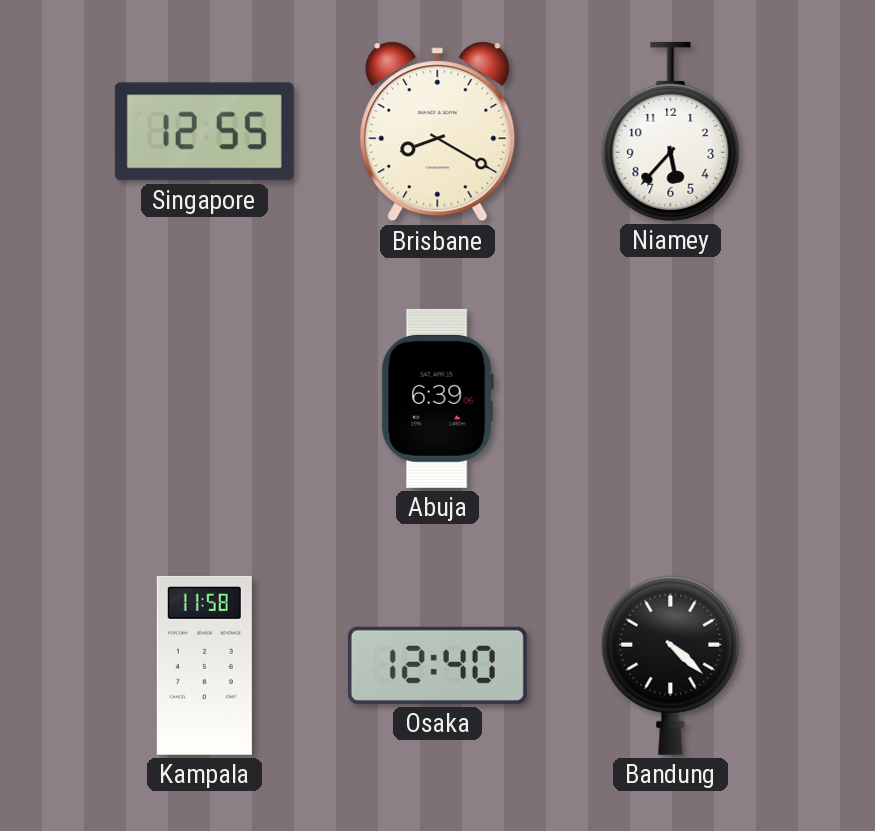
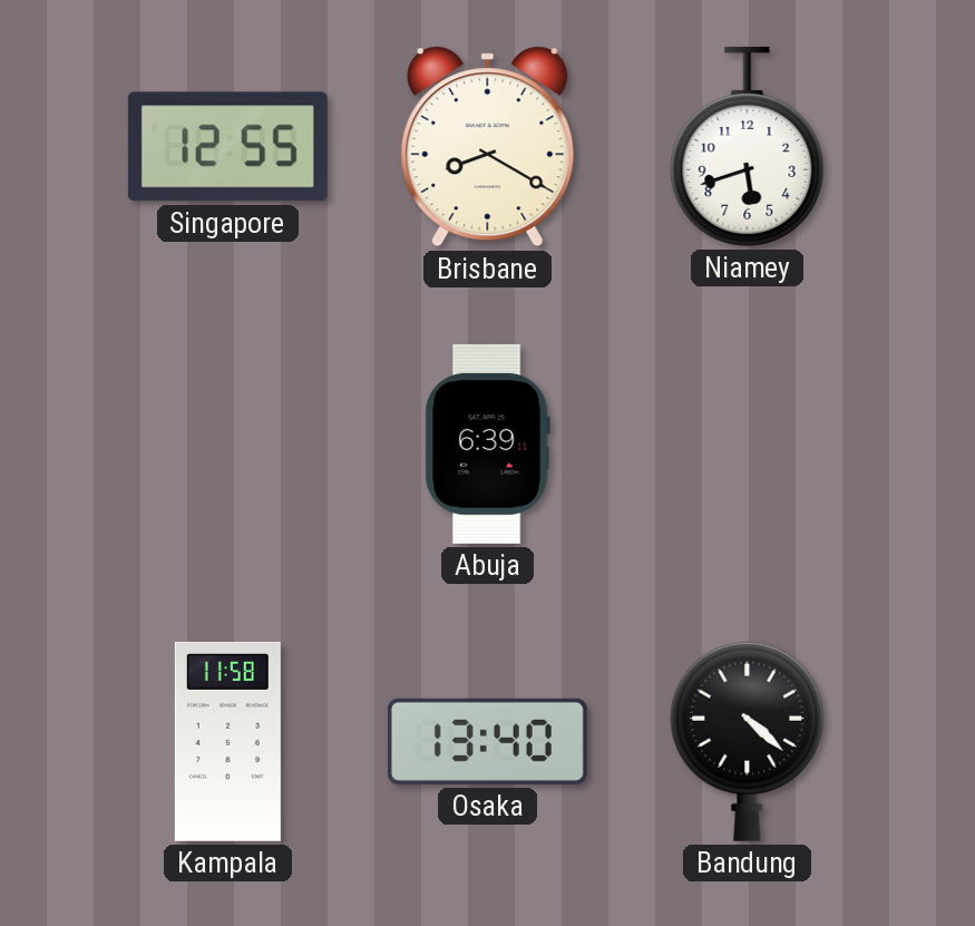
Niamey: 5:37 -> 5:42 (748, 146)
Abuja: 6:39:06 -> 6:39:11 (487, 443)
Osaka: 12:40 -> 13:40 (487, 741)
